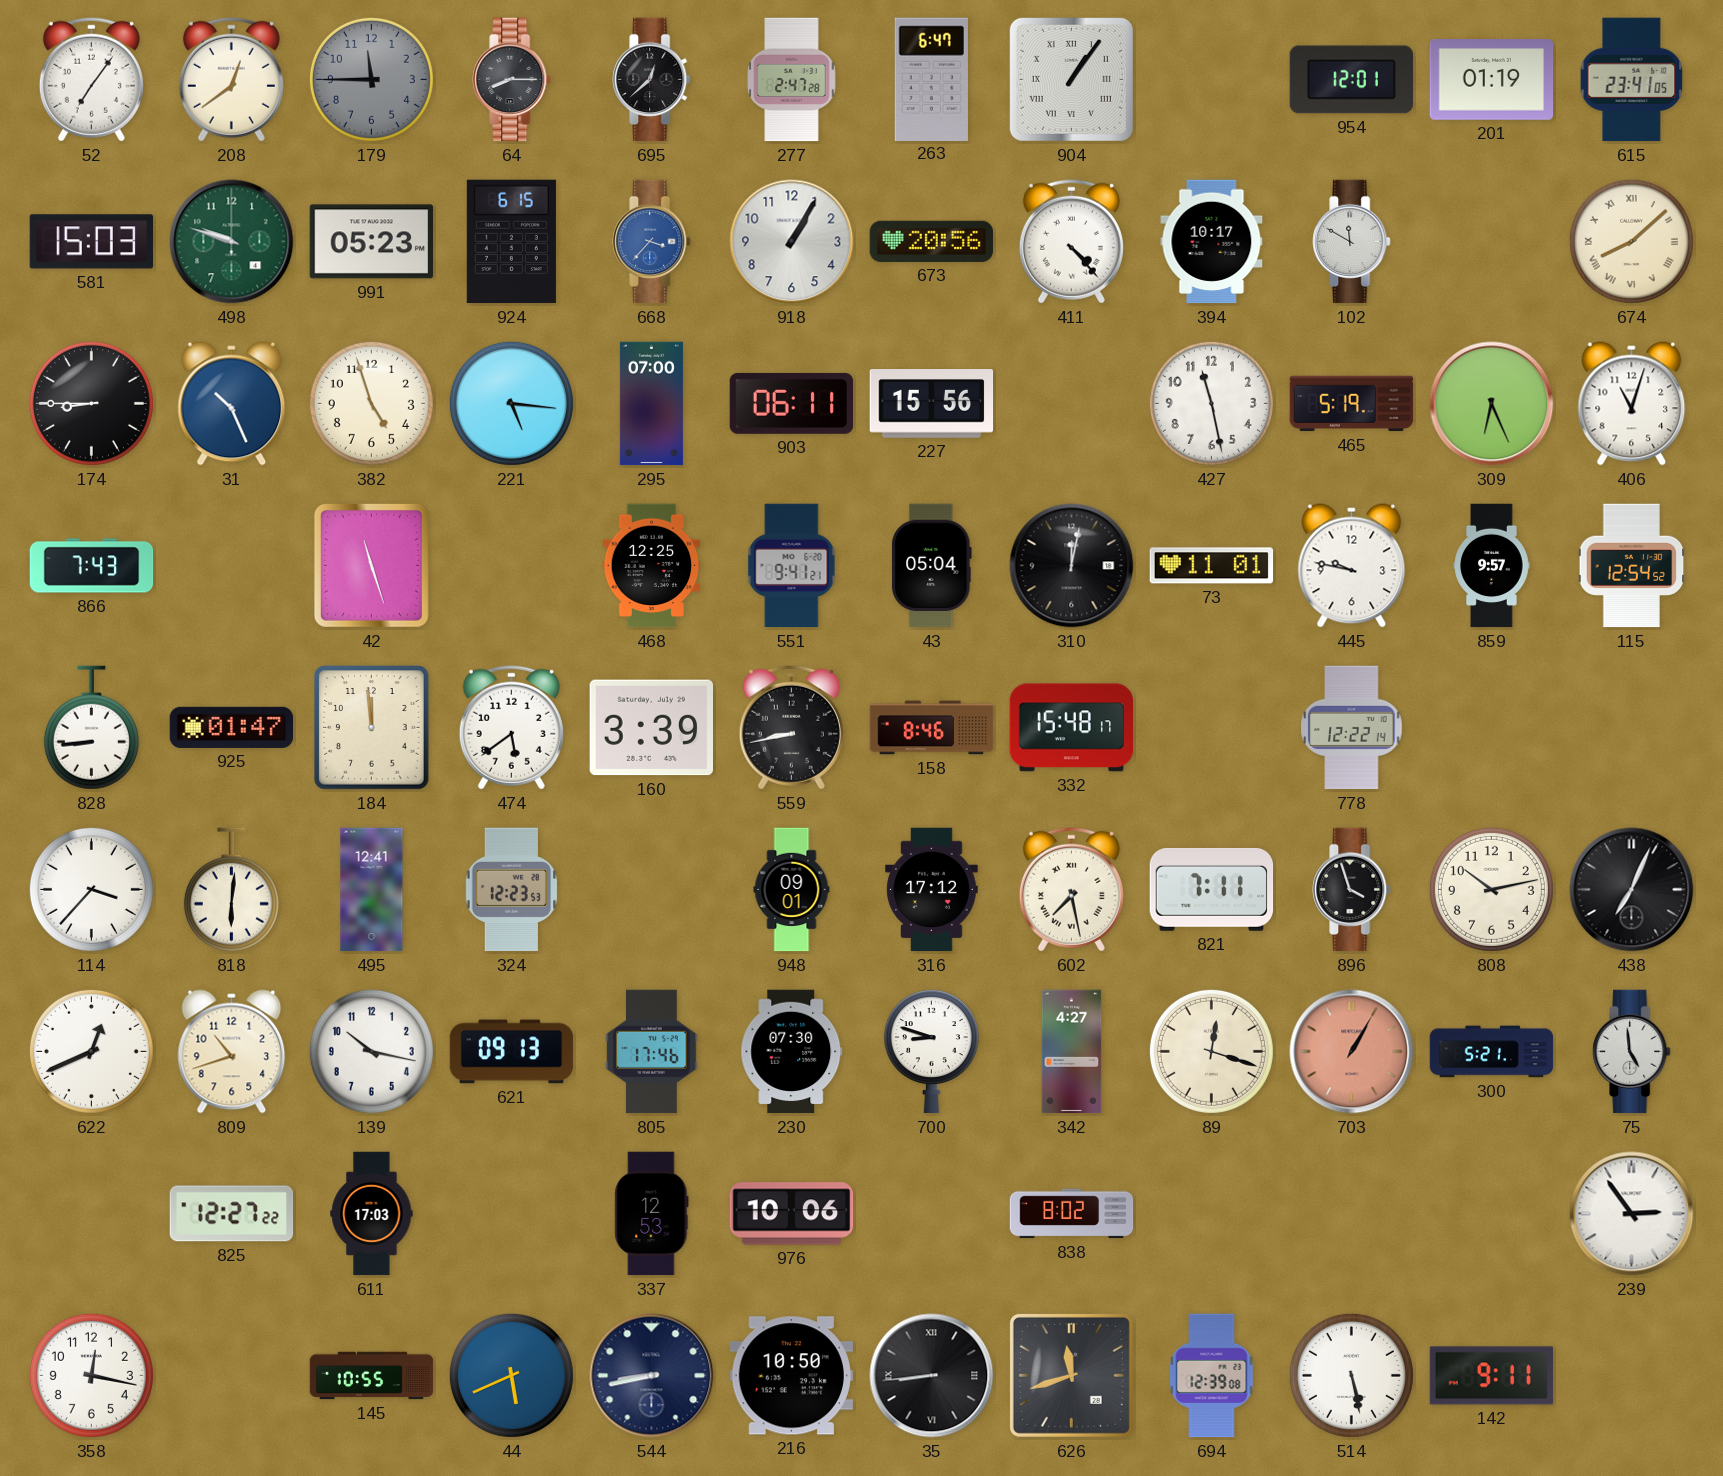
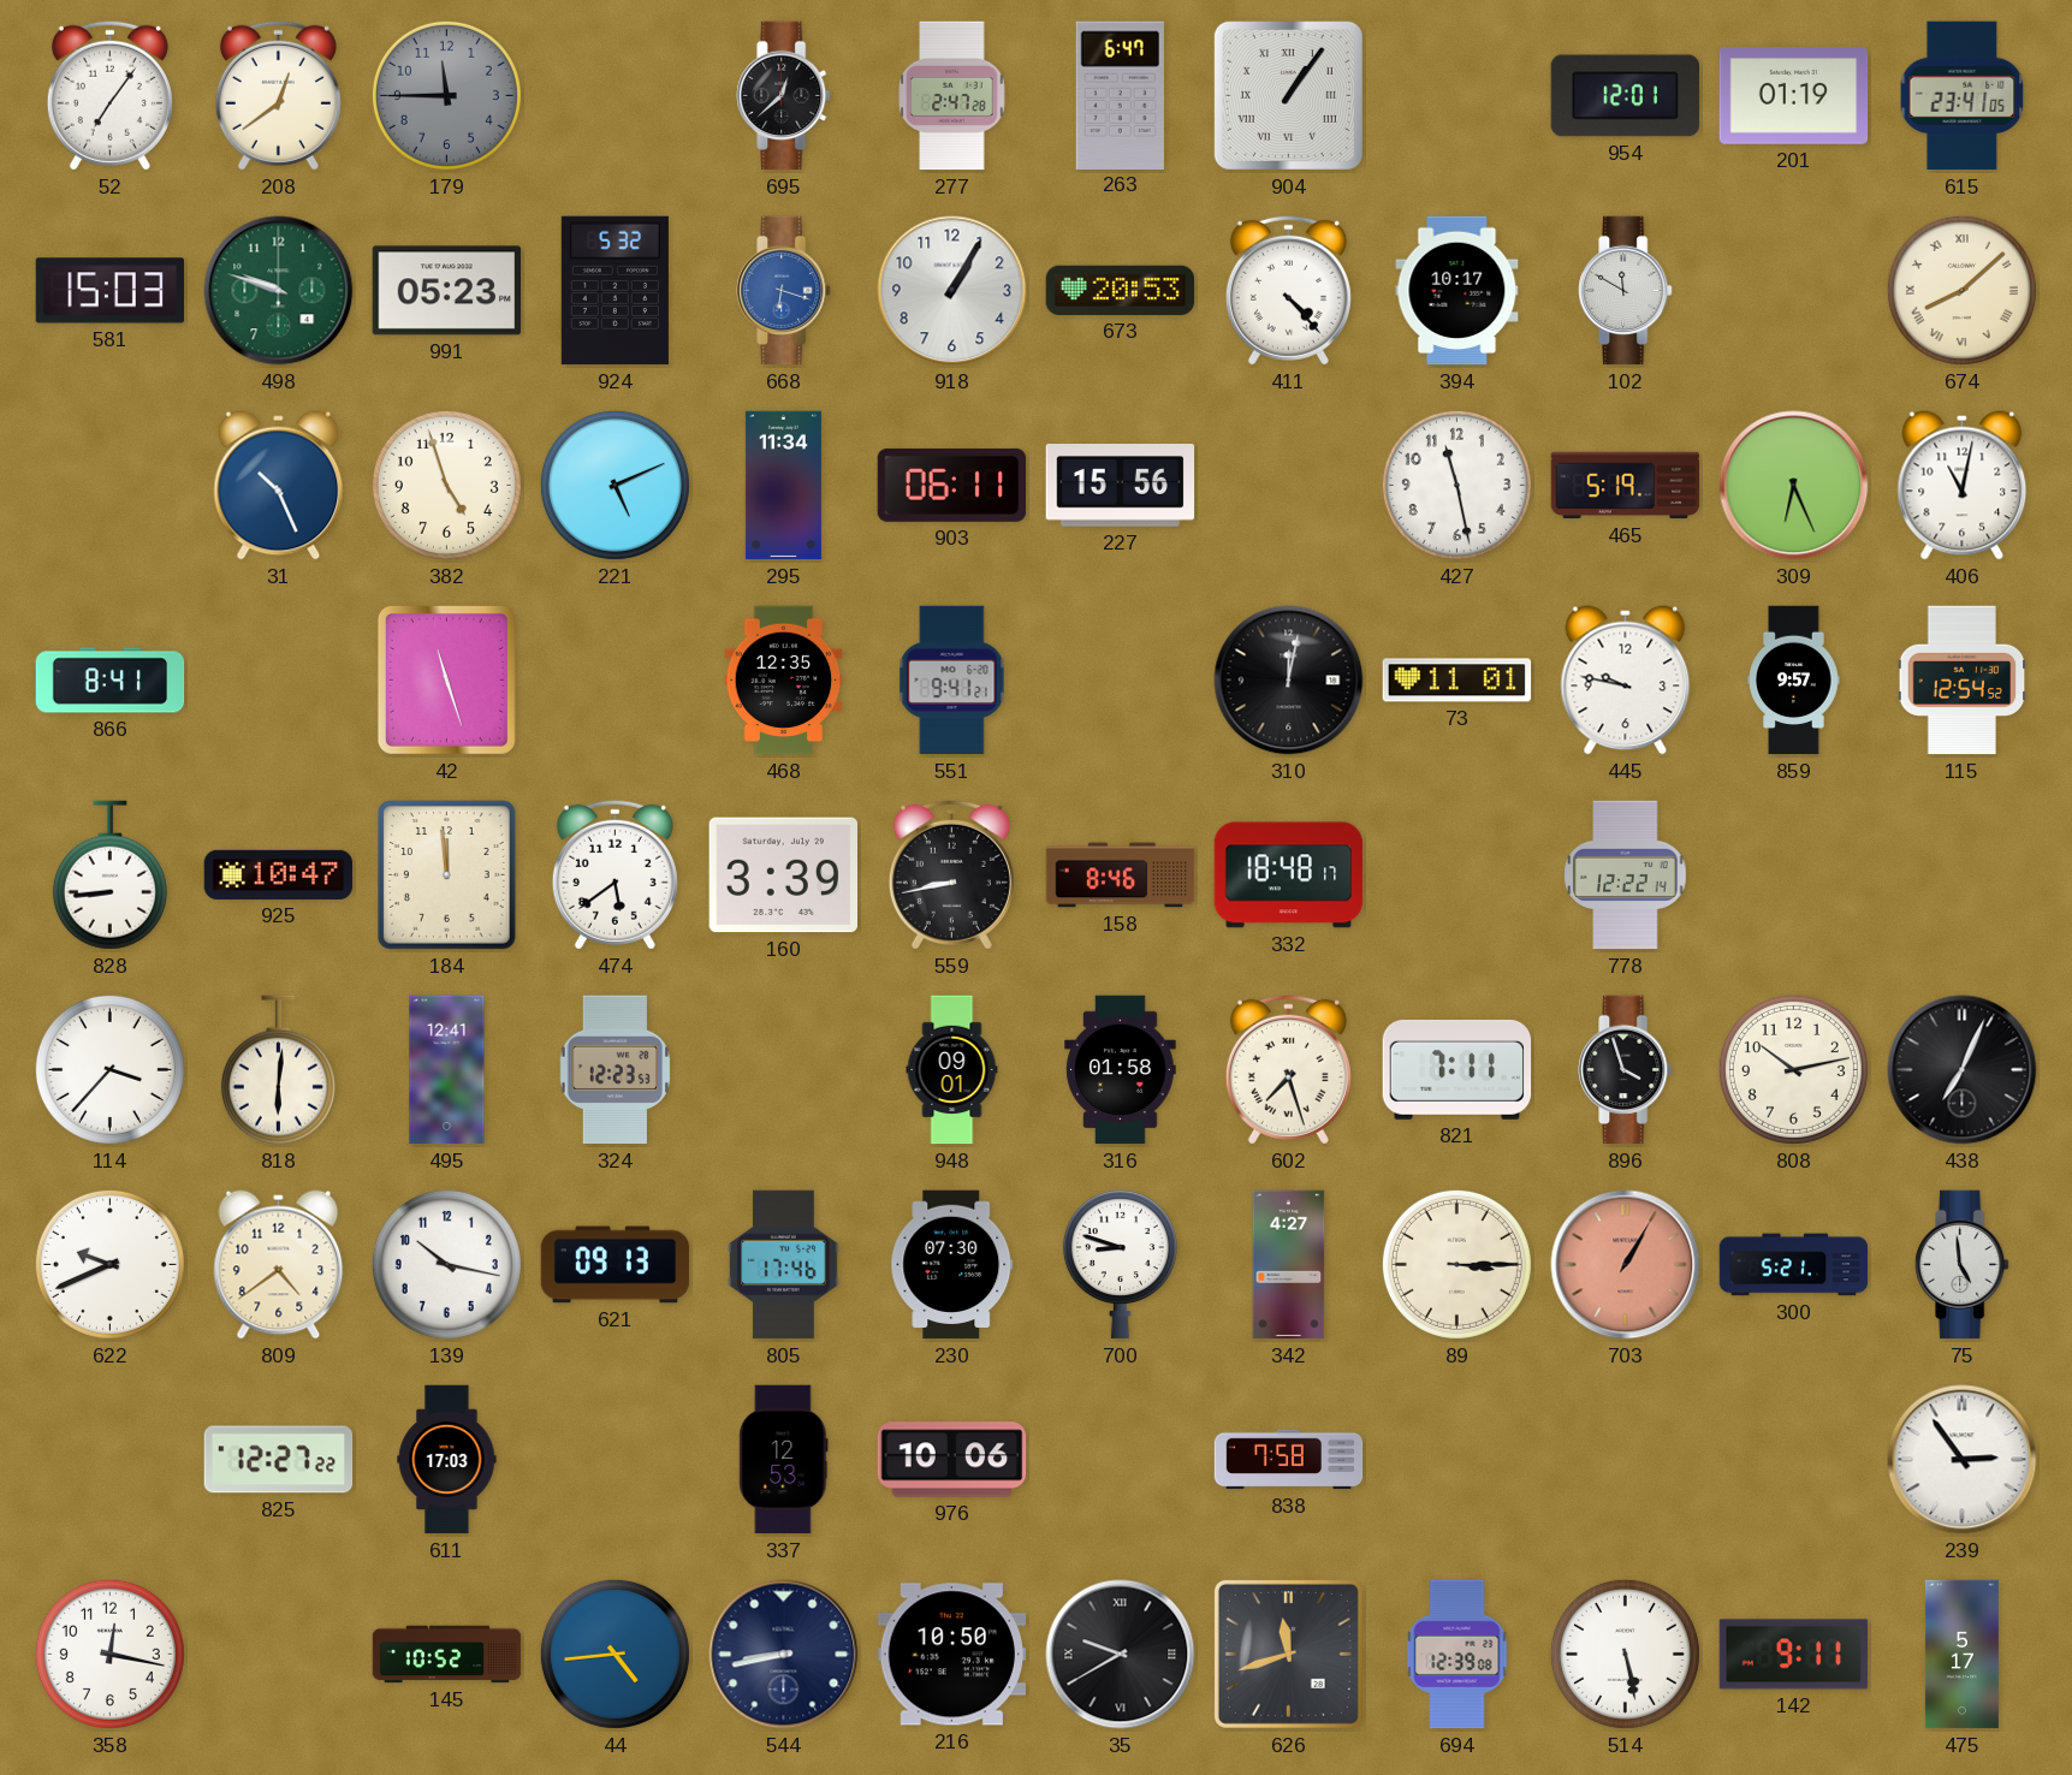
64: 8:15 -> none (512, 80)
924: 6:15 -> 5:32 (615, 291)
668: 3:37 -> 6:18 (784, 291)
673: 20:56 -> 20:53 (1121, 290)
174: 8:45 -> none (91, 403)
221: 5:16 -> 5:11 (615, 485)
295: 07:00 -> 11:34 (783, 486)
406: 11:03 -> 11:02 (1963, 486)
866: 7:43 -> 8:41 (111, 681)
468: 12:25 -> 12:35 (784, 681)
43: 05:04 -> none (932, 566)
925: 01:47 -> 10:47 (279, 874)
332: 15:48 -> 18:48 (1289, 875)
316: 17:12 -> 01:58 (1121, 1070)
602: 7:28 -> 7:27 (1288, 1069)
622: 12:41 -> 9:41 (109, 1264)
809: 10:42 -> 4:39 (279, 1265)
89: 12:18 -> 3:15 (1456, 1264)
838: 8:02 -> 7:58 (1289, 1460)
145: 10:55 -> 10:52 (447, 1655)
44: 5:41 -> 4:44 (615, 1654)
35: 8:44 -> 9:40 (1121, 1655)
475: none -> 5:17 (1961, 1655)
